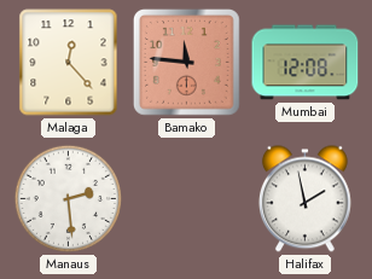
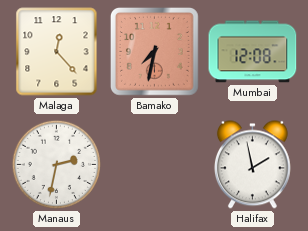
Bamako: 11:46 -> 7:32 (154, 51)
Manaus: 2:29 -> 2:32 (56, 164)
